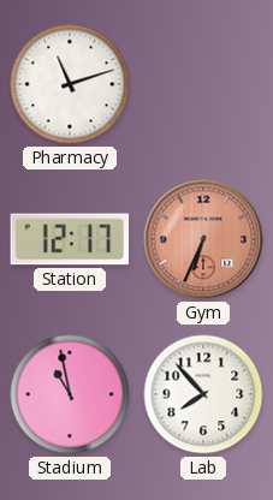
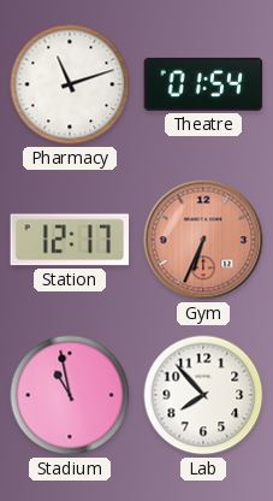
Theatre: none -> 01:54 (203, 84)
